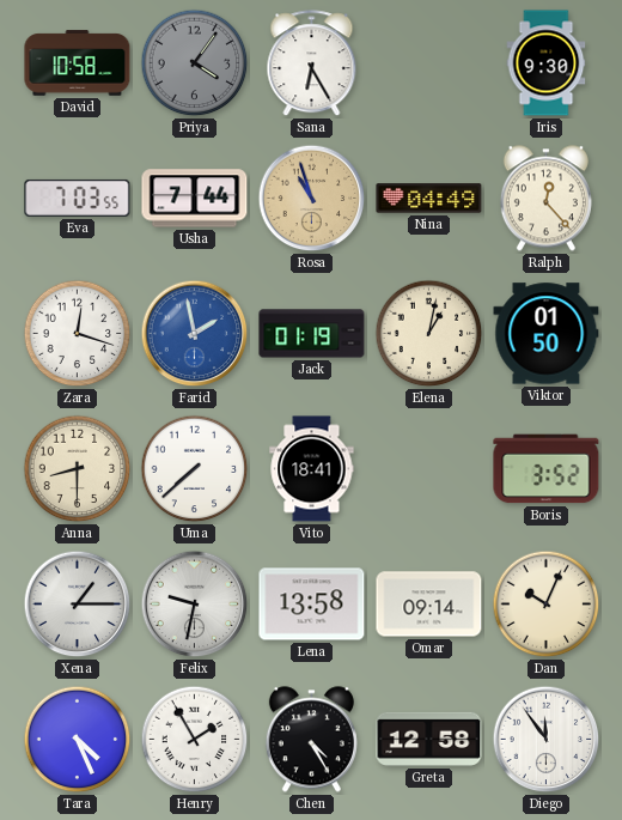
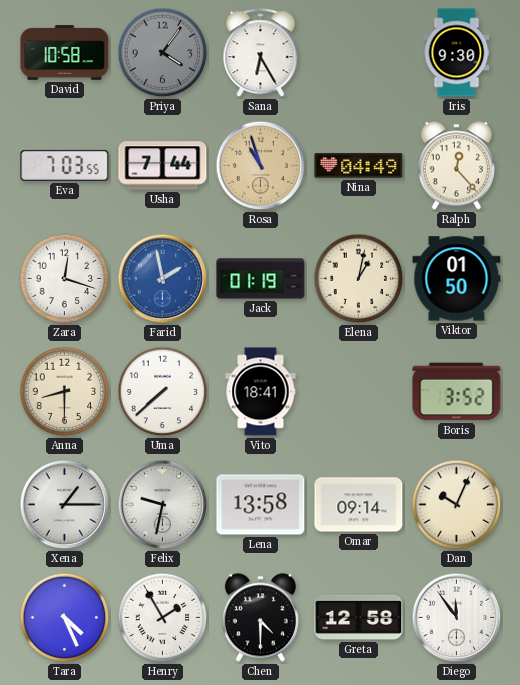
Chen: 4:25 -> 4:30 (260, 618)
